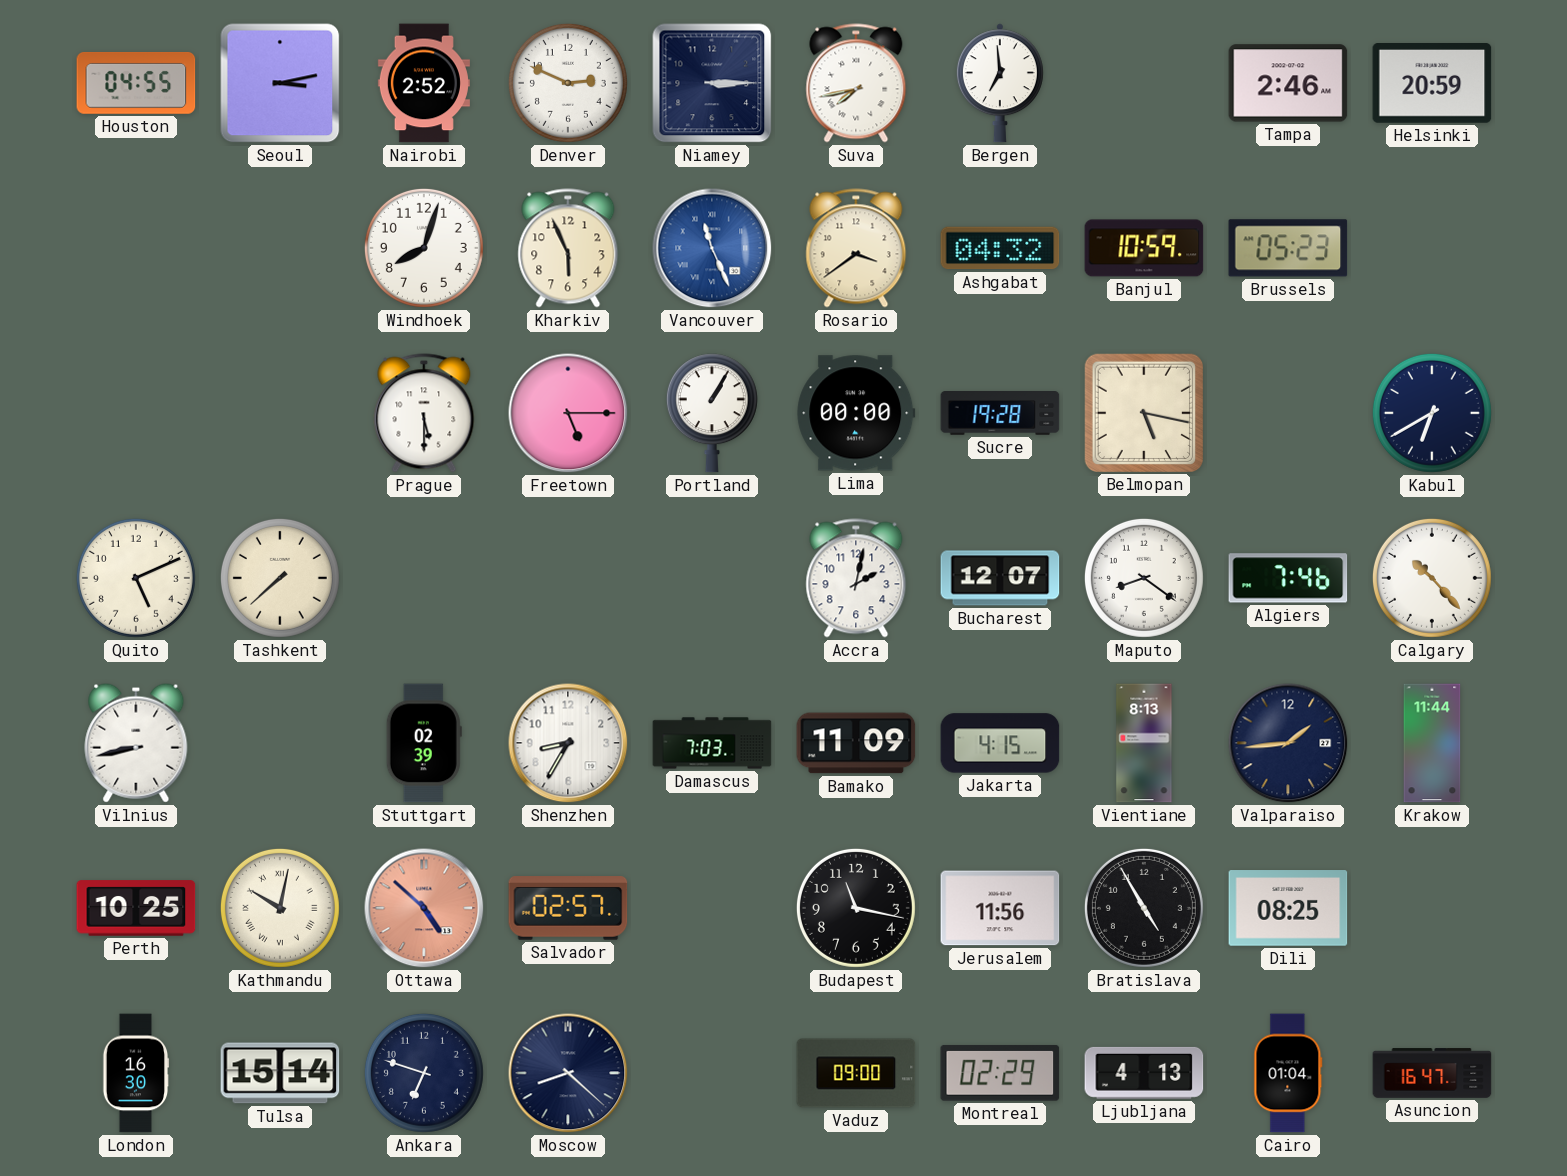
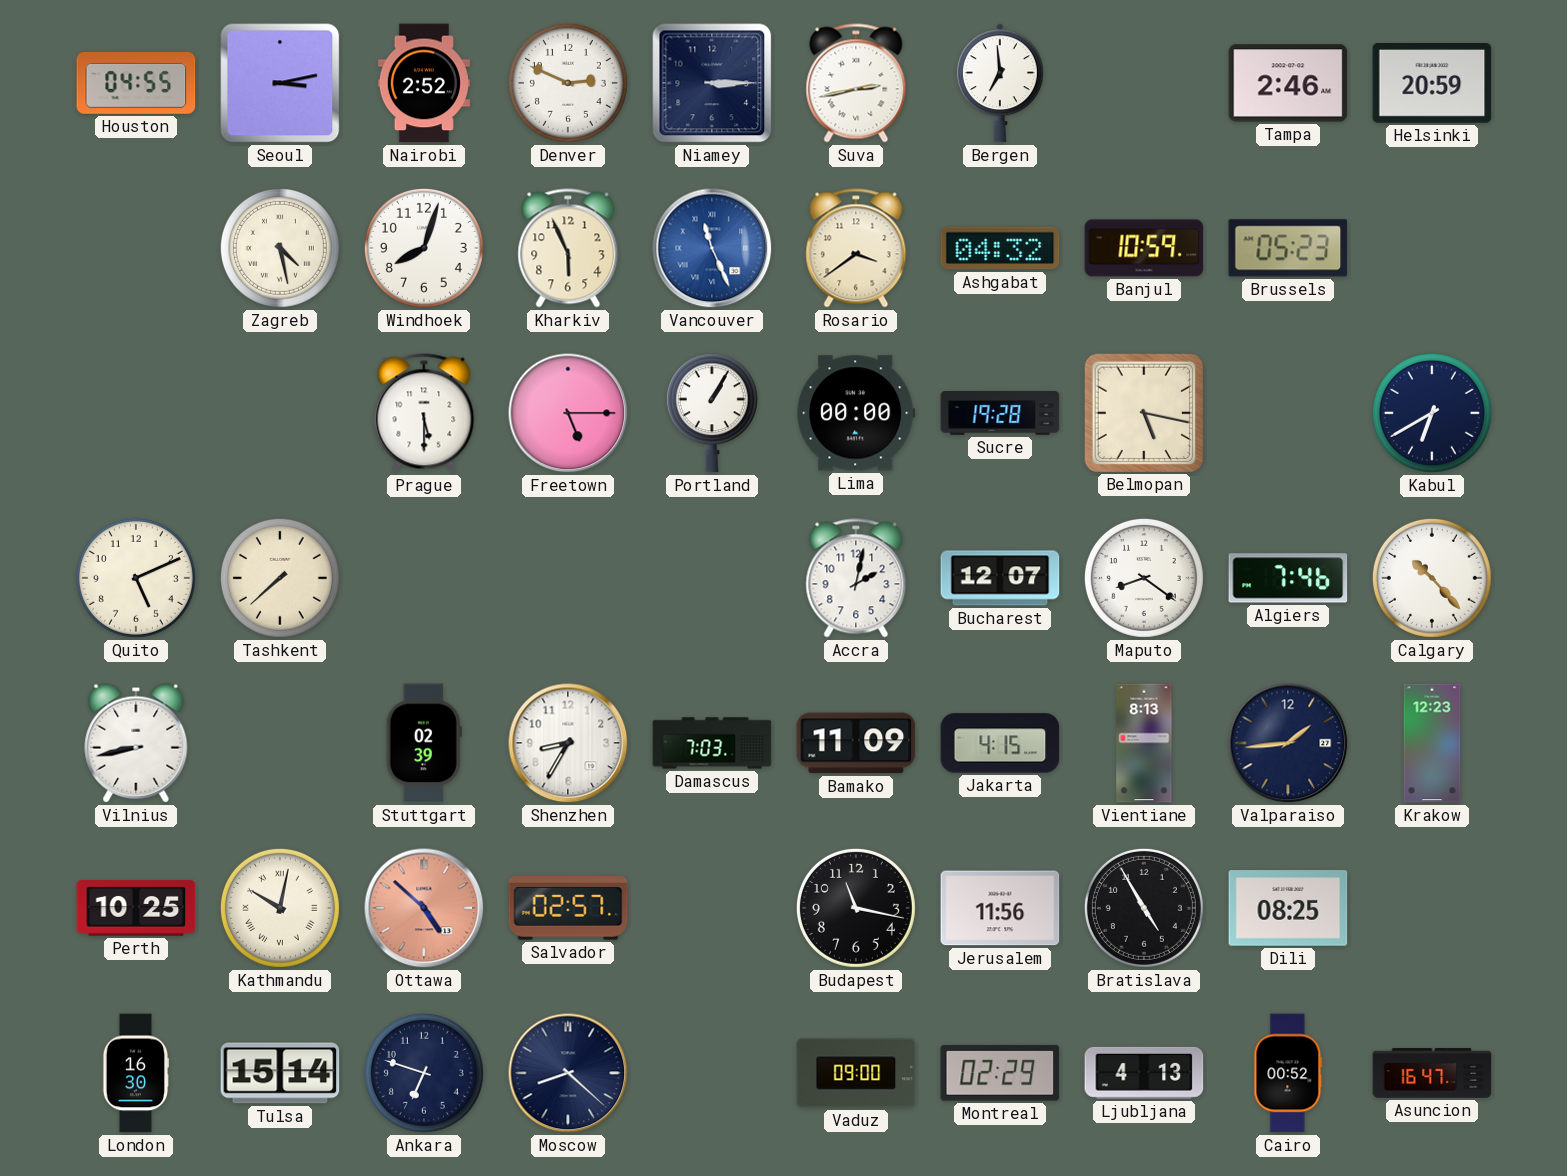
Suva: 7:43 -> 2:43 (856, 83)
Zagreb: none -> 4:28 (280, 248)
Krakow: 11:44 -> 12:23 (1432, 743)
Cairo: 01:04 -> 00:52 (1288, 1073)
